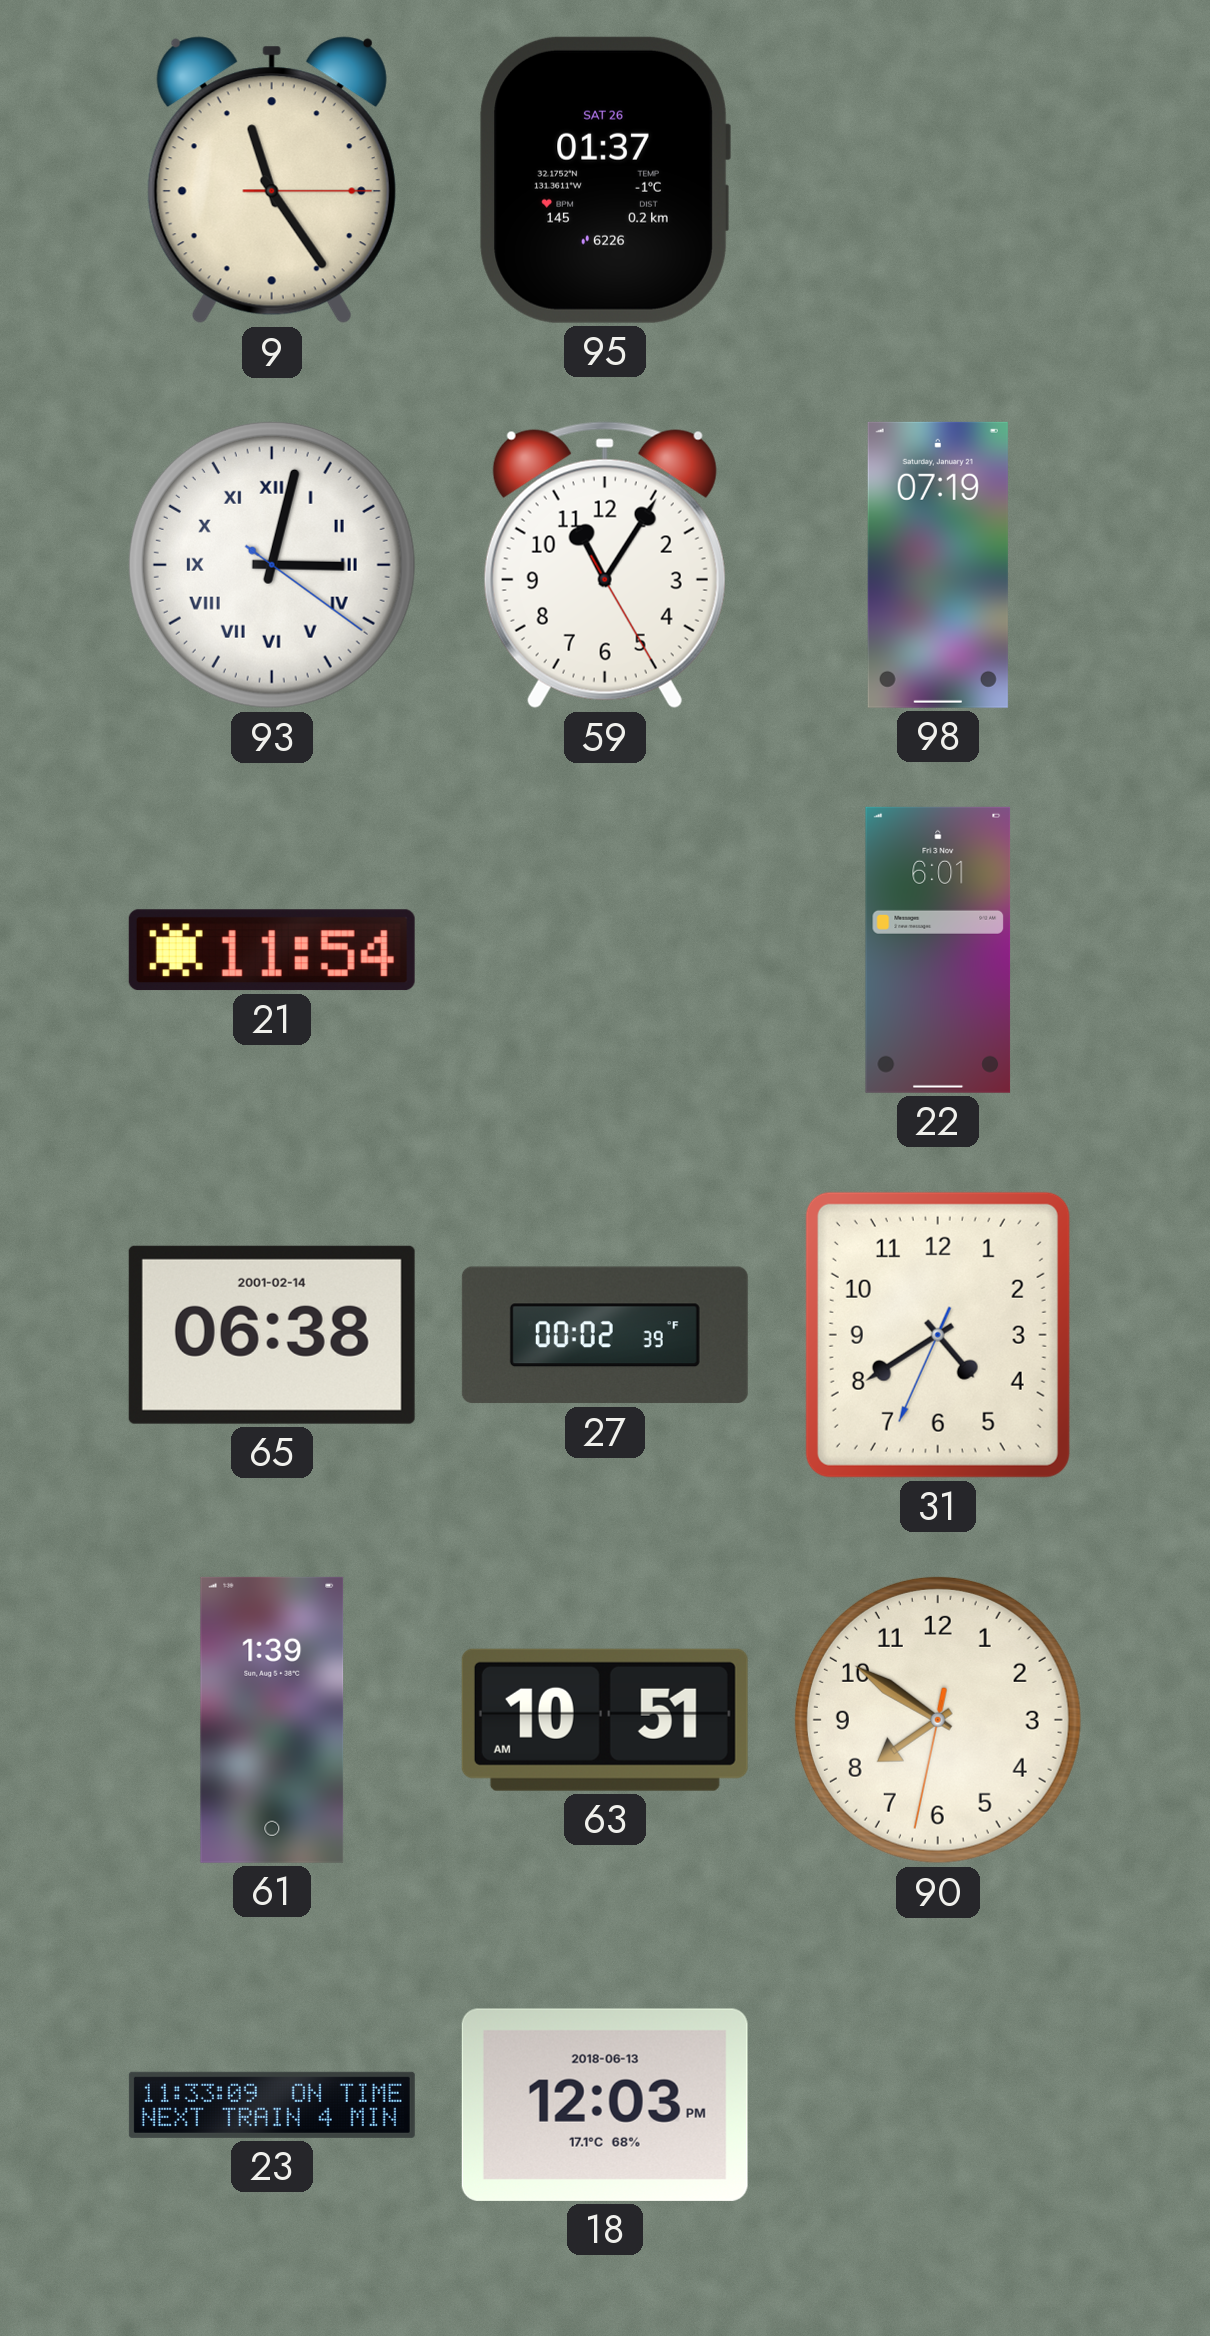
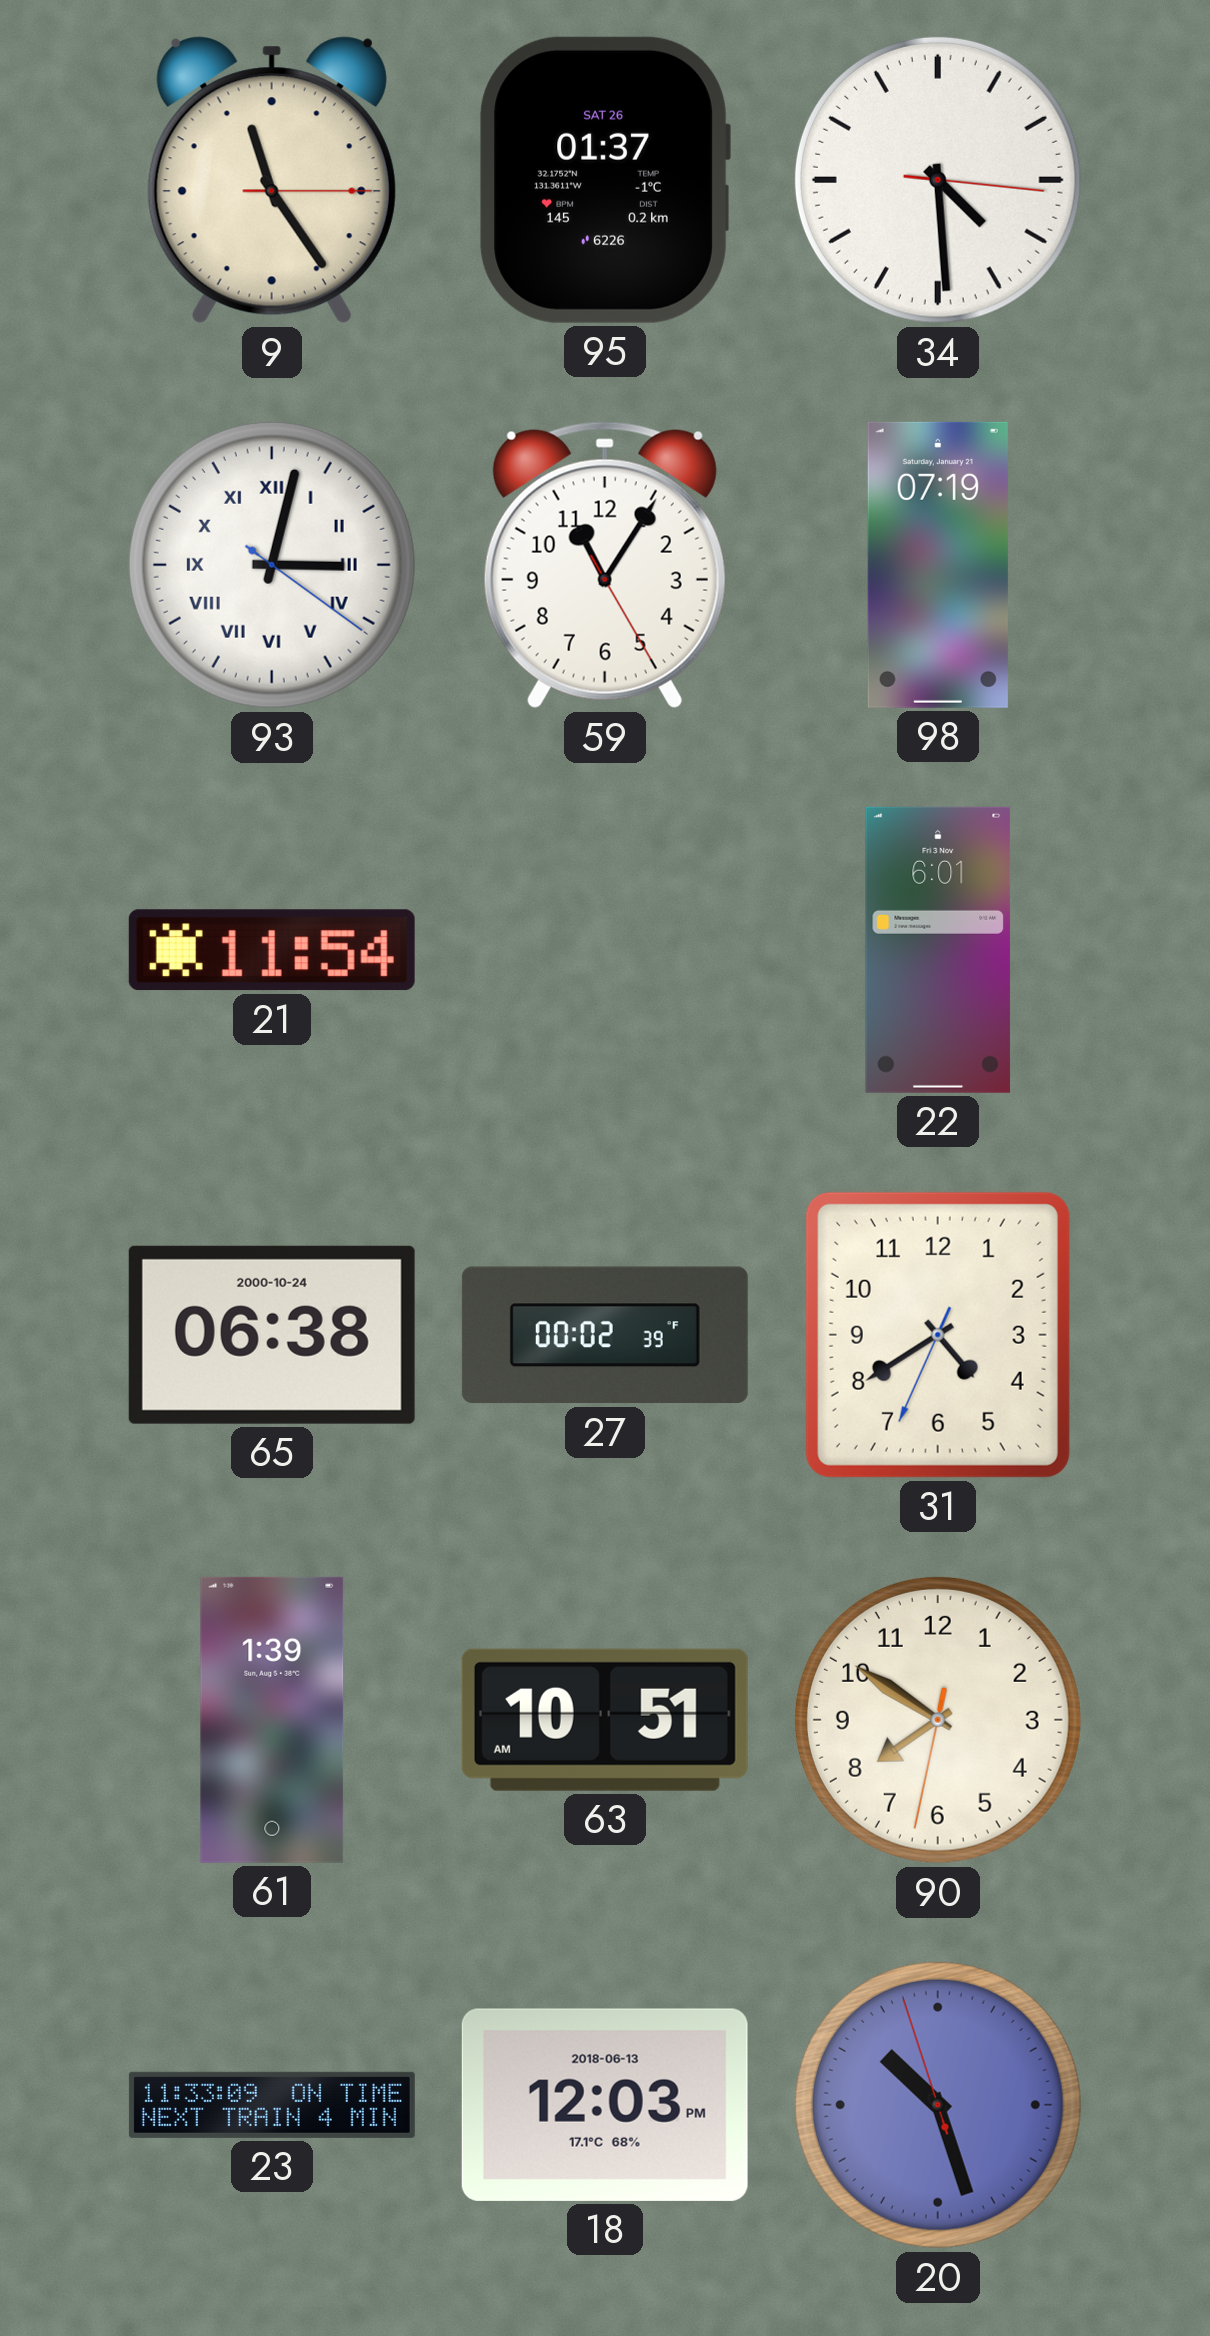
34: none -> 4:29 (938, 180)
65 date: 2001-02-14 -> 2000-10-24 (272, 1335)
20: none -> 10:26 (938, 2105)
